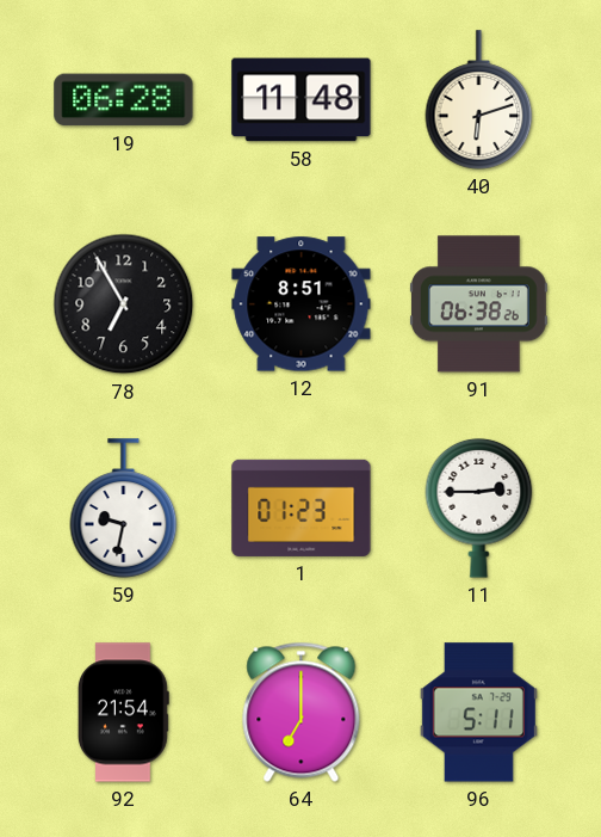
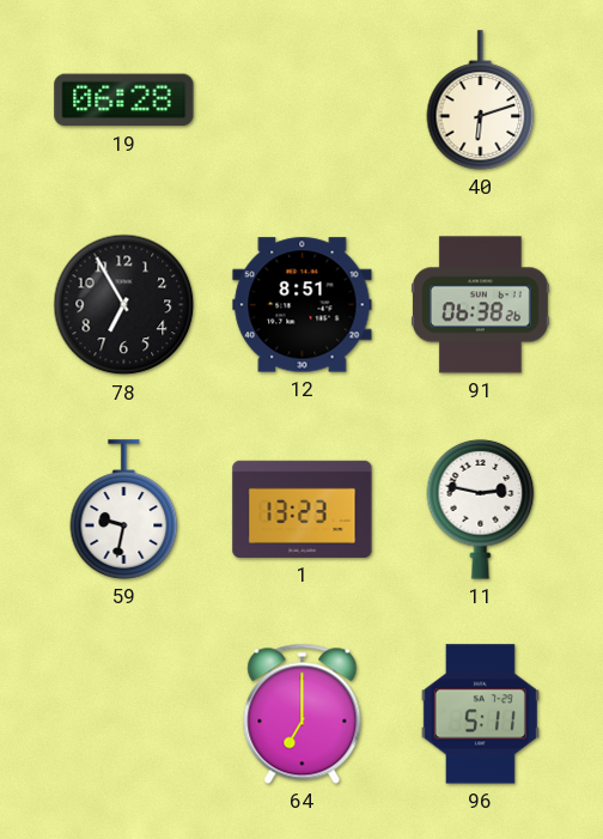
58: 11:48 -> none (302, 100)
1: 01:23 -> 13:23 (303, 509)
11: 2:45 -> 2:47 (481, 509)
92: 21:54 -> none (123, 713)
